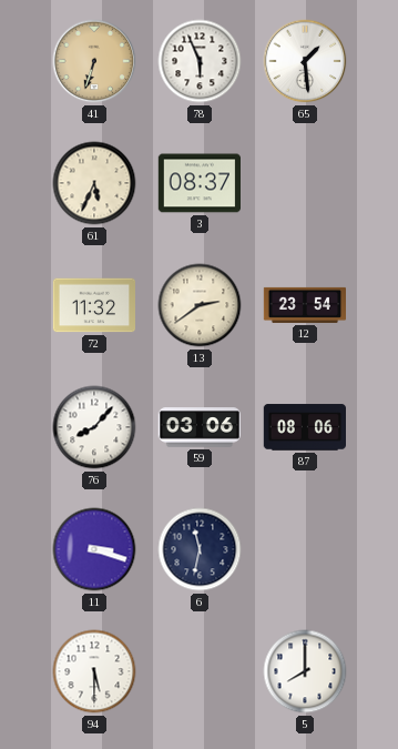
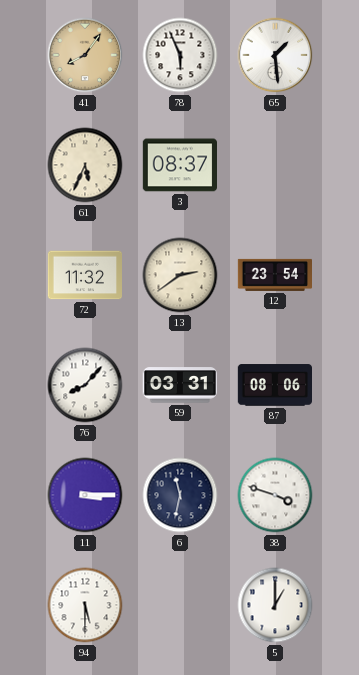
41: 6:33 -> 8:06 (85, 55)
59: 03:06 -> 03:31 (179, 385)
11: 3:18 -> 3:15 (85, 495)
38: none -> 3:48 (275, 495)
5: 8:00 -> 1:00 (275, 605)
